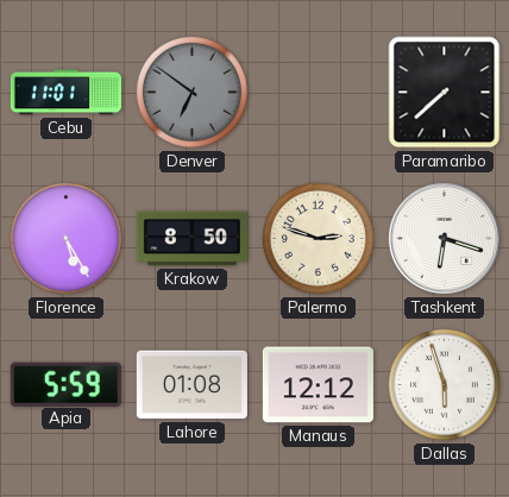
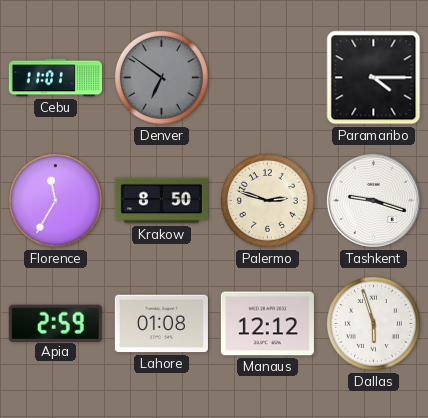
Paramaribo: 7:38 -> 4:15 (374, 78)
Florence: 5:25 -> 11:35 (55, 200)
Tashkent: 6:18 -> 9:18 (373, 200)
Apia: 5:59 -> 2:59 (55, 323)
